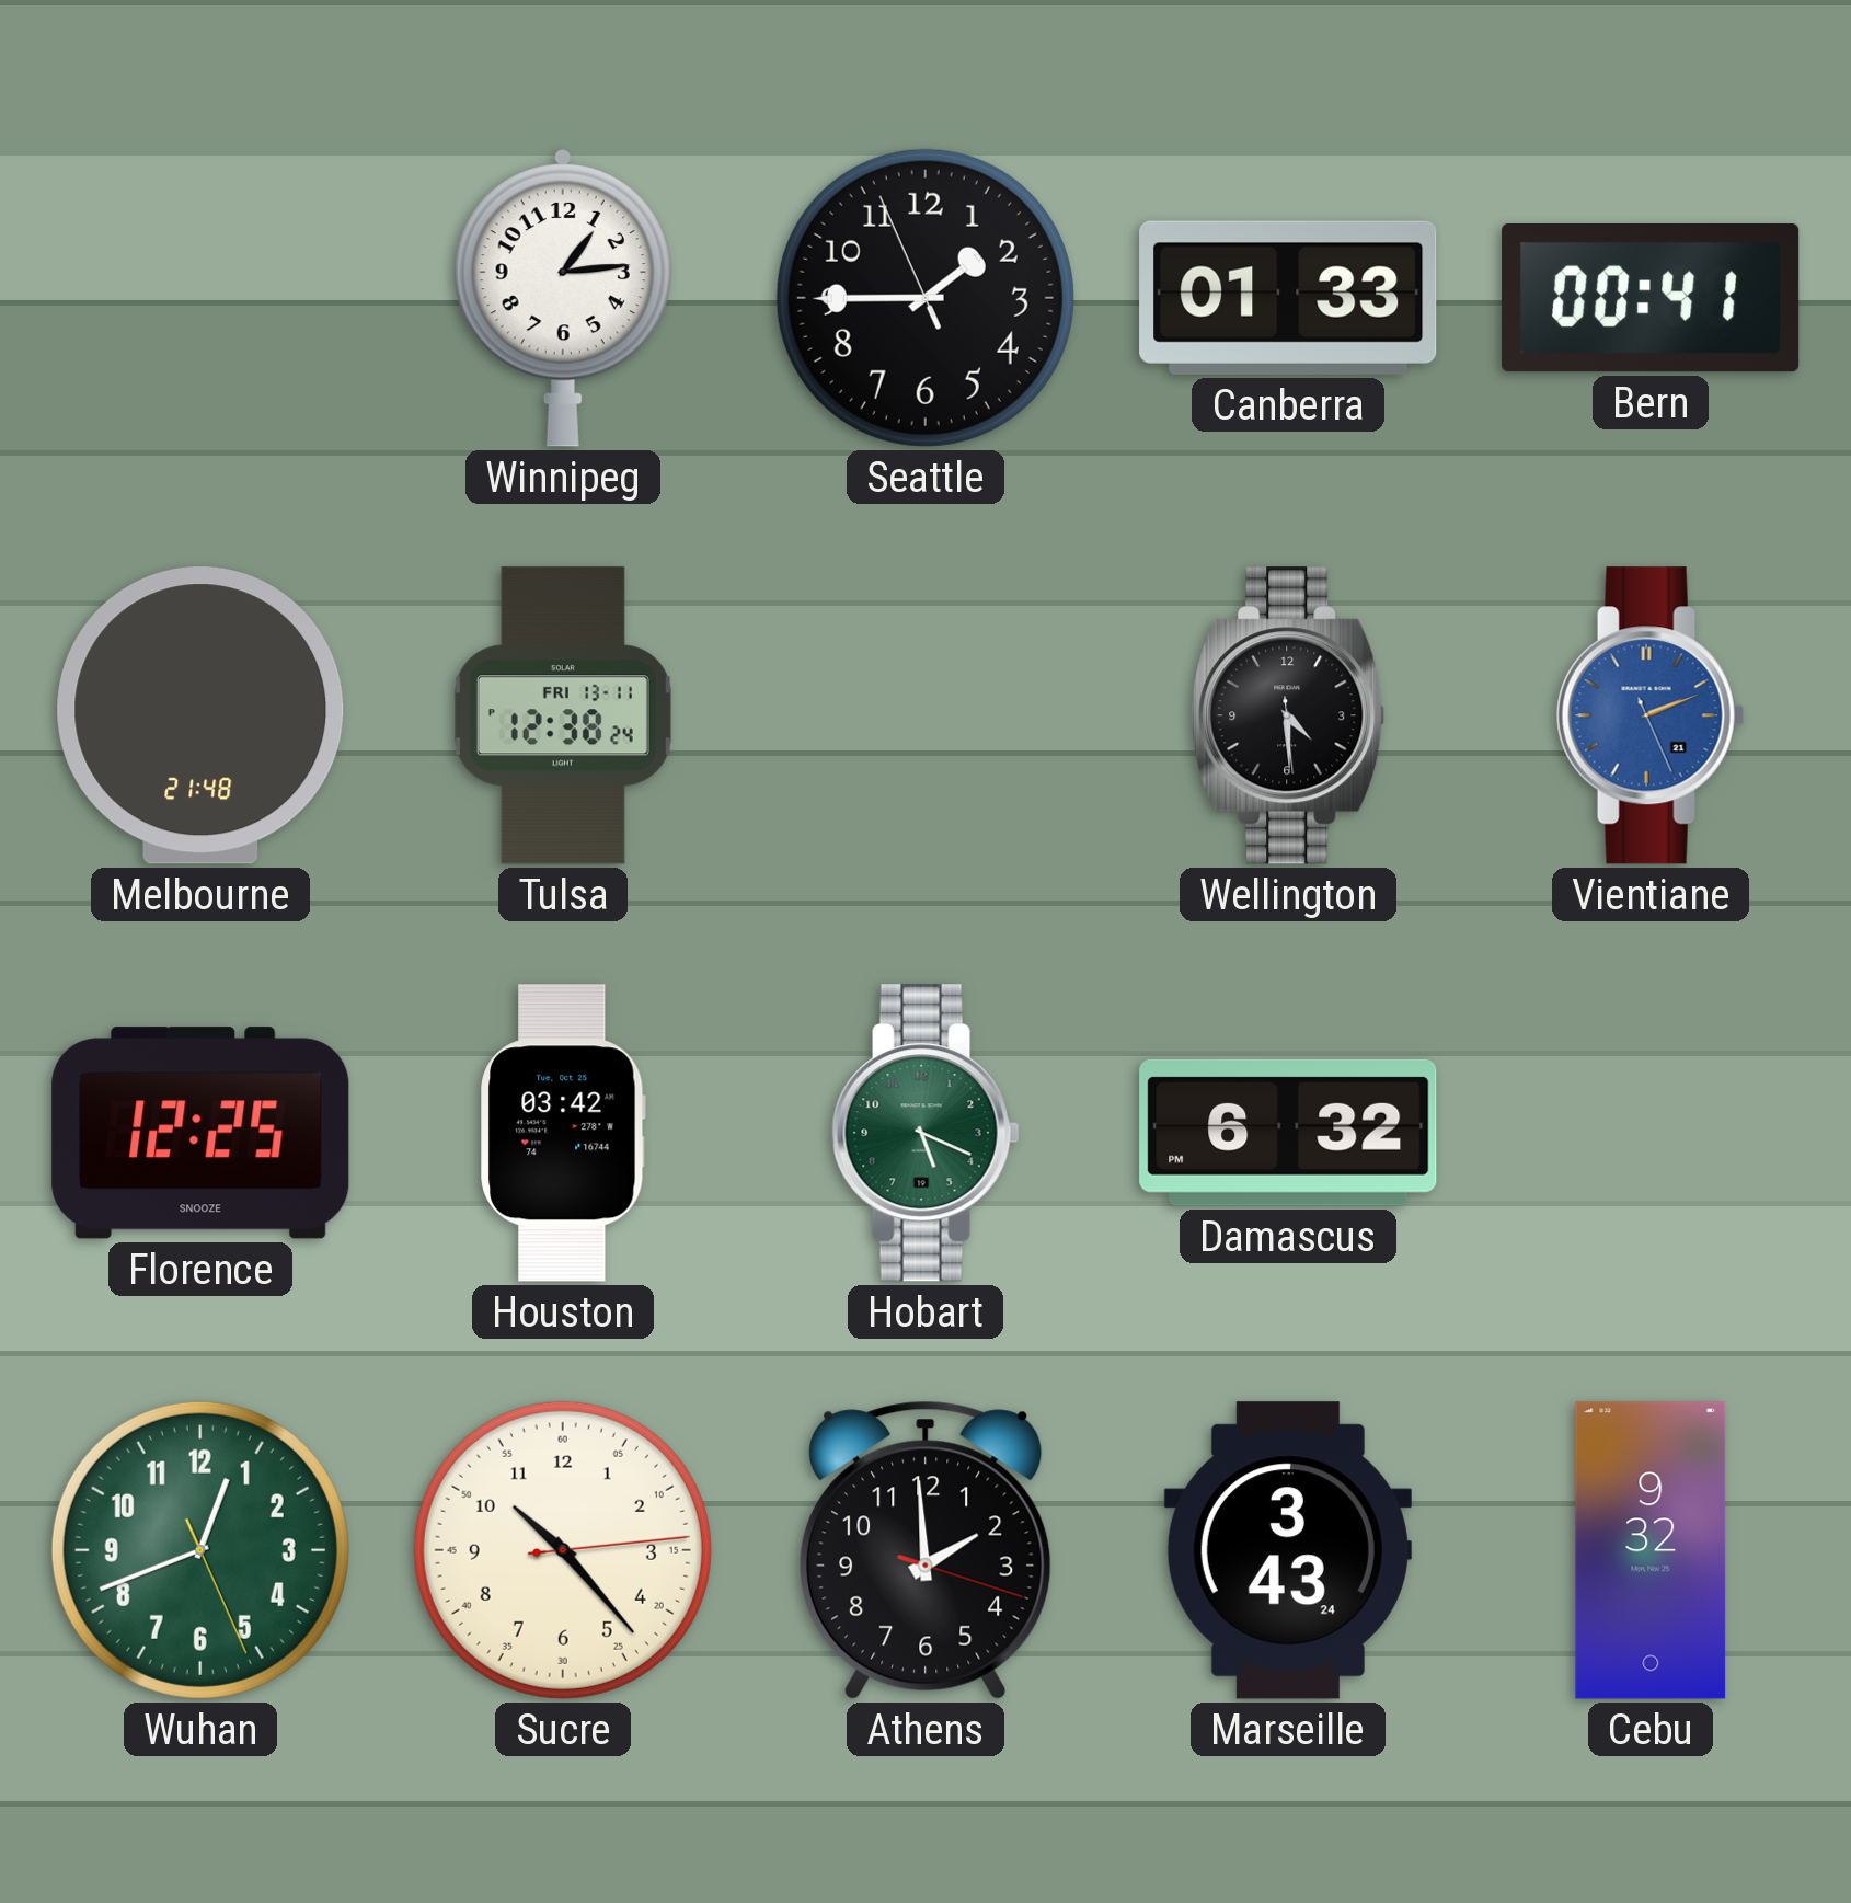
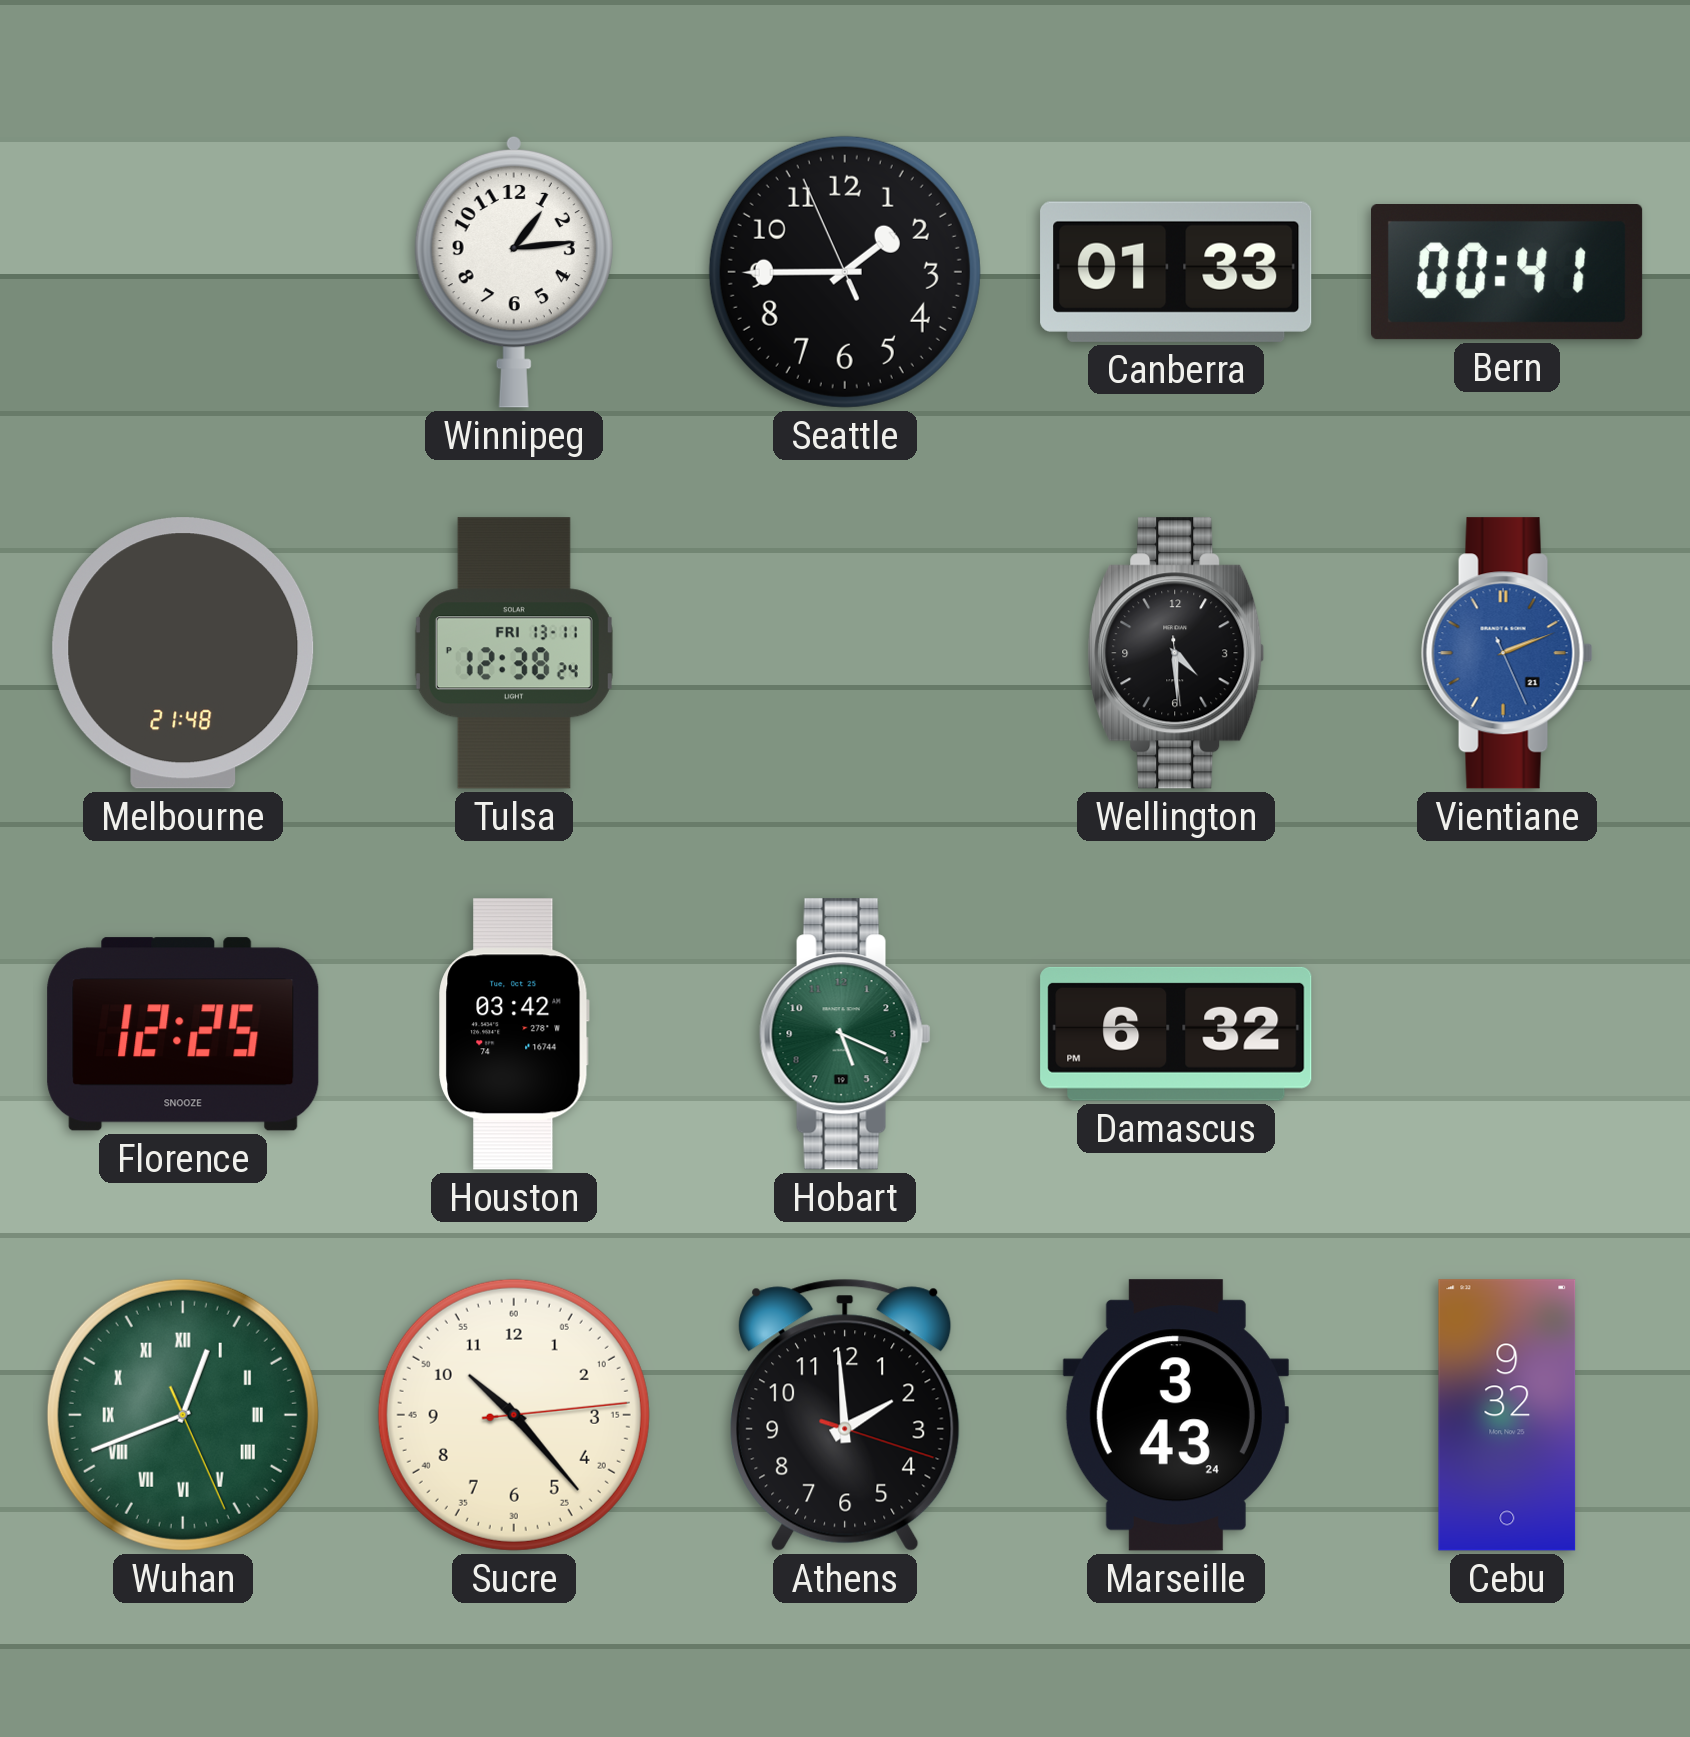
Wuhan numerals: Arabic -> Roman (183, 1415)
